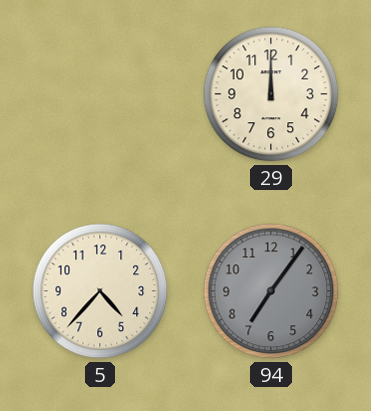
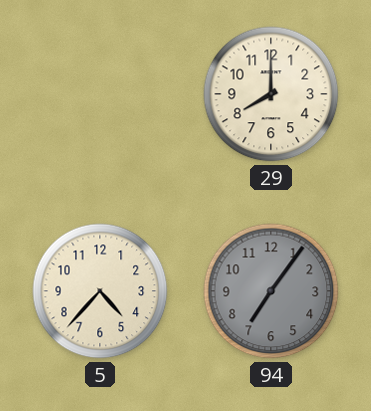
29: 12:00 -> 8:00 (271, 94)
